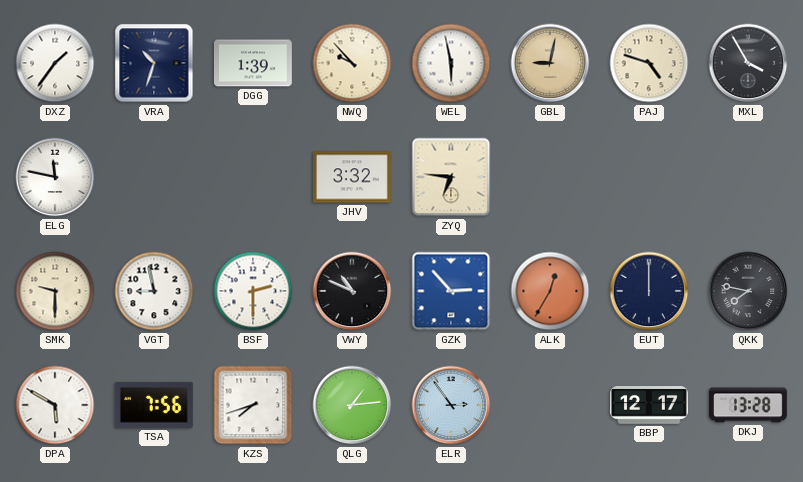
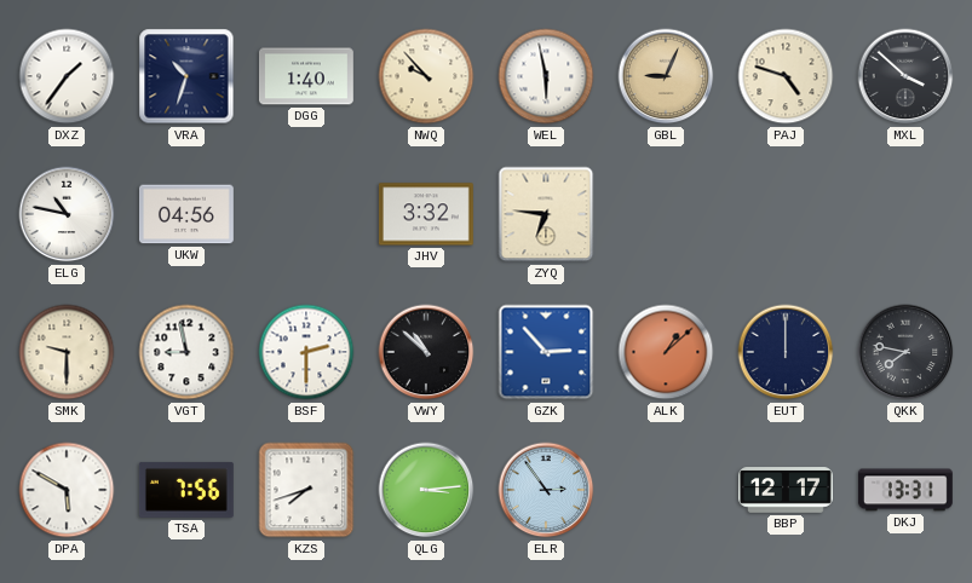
DGG: 1:39 -> 1:40 (306, 76)
GBL: 9:02 -> 9:04 (666, 76)
MXL: 3:55 -> 3:52 (905, 76)
ELG: 11:47 -> 10:47 (67, 214)
UKW: none -> 04:56 (186, 214)
VWY: 10:49 -> 10:52 (426, 352)
ALK: 12:35 -> 1:08 (666, 352)
QLG: 1:14 -> 3:14 (426, 490)
DKJ: 13:28 -> 13:31 (905, 490)
